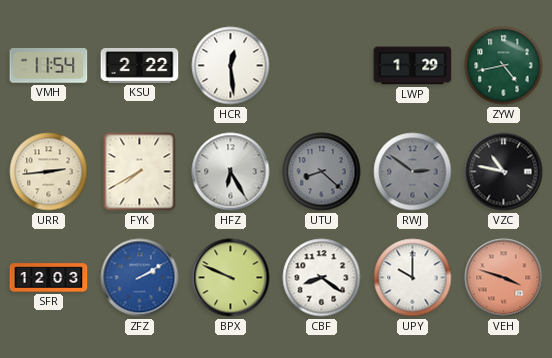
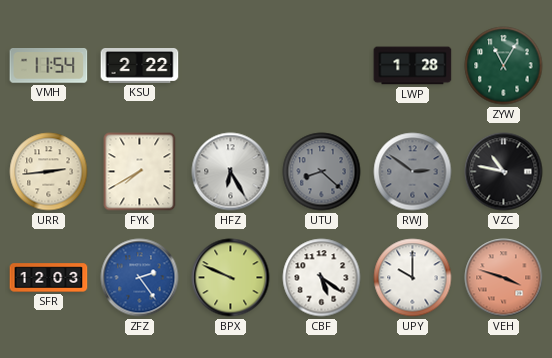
HCR: 12:29 -> none (231, 66)
LWP: 1:29 -> 1:28 (413, 66)
ZYW: 4:43 -> 11:05 (504, 66)
ZFZ: 2:10 -> 2:24 (140, 278)
CBF: 8:21 -> 5:21 (322, 278)
